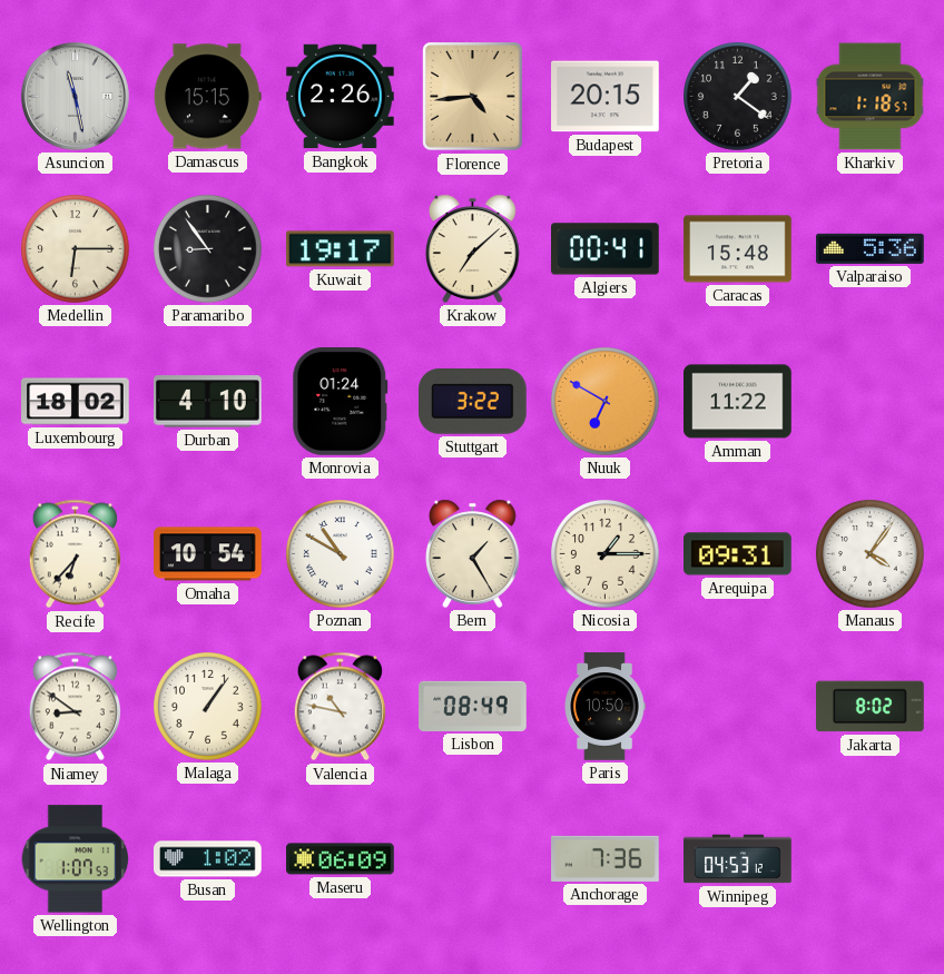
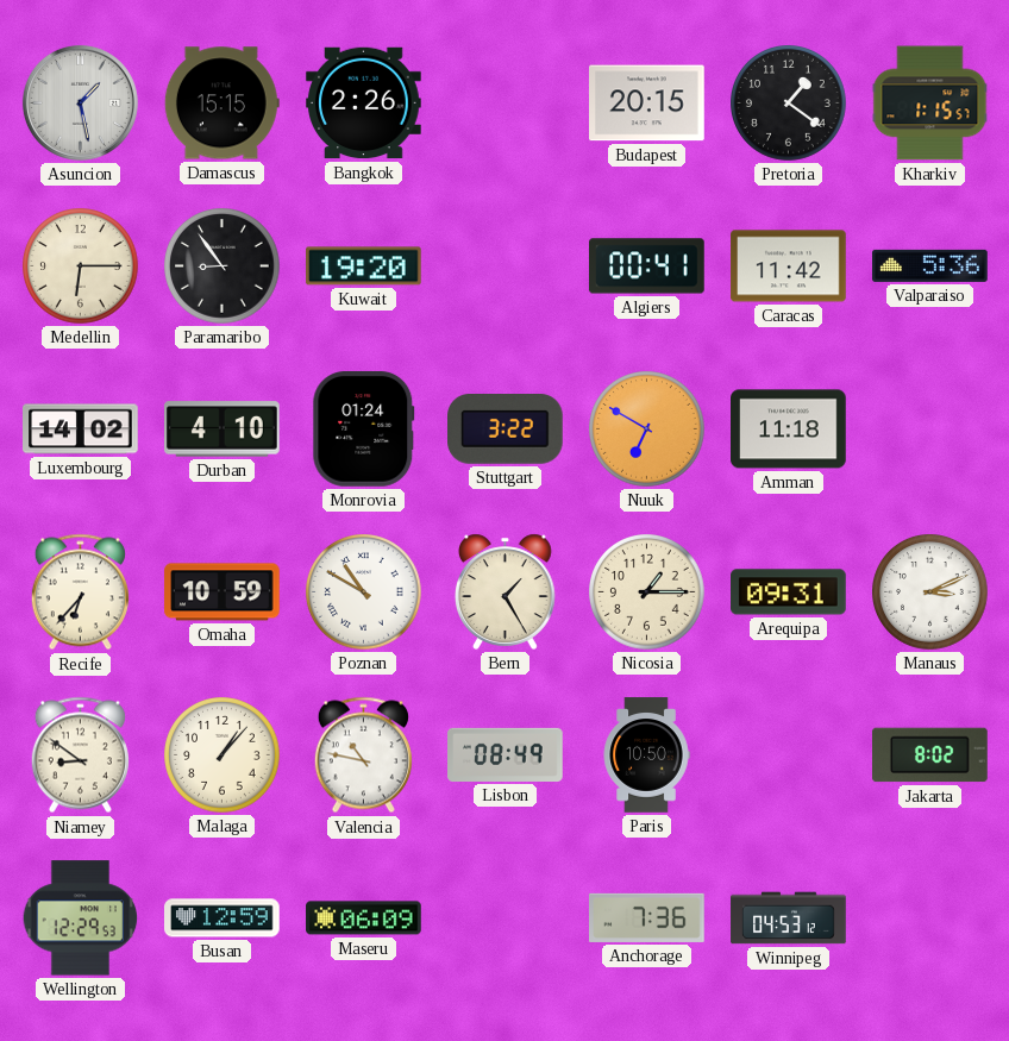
Asuncion: 11:28 -> 1:28 (80, 102)
Florence: 4:44 -> none (473, 97)
Kharkiv: 1:18 -> 1:15 (930, 104)
Kuwait: 19:17 -> 19:20 (364, 266)
Krakow: 7:08 -> none (473, 248)
Caracas: 15:48 -> 11:42 (789, 266)
Luxembourg: 18:02 -> 14:02 (81, 429)
Amman: 11:22 -> 11:18 (789, 429)
Omaha: 10:54 -> 10:59 (223, 592)
Manaus: 4:06 -> 3:11 (930, 592)
Malaga: 1:06 -> 1:07 (223, 755)
Wellington: 1:07 -> 12:29 (81, 918)
Busan: 1:02 -> 12:59 (223, 918)
